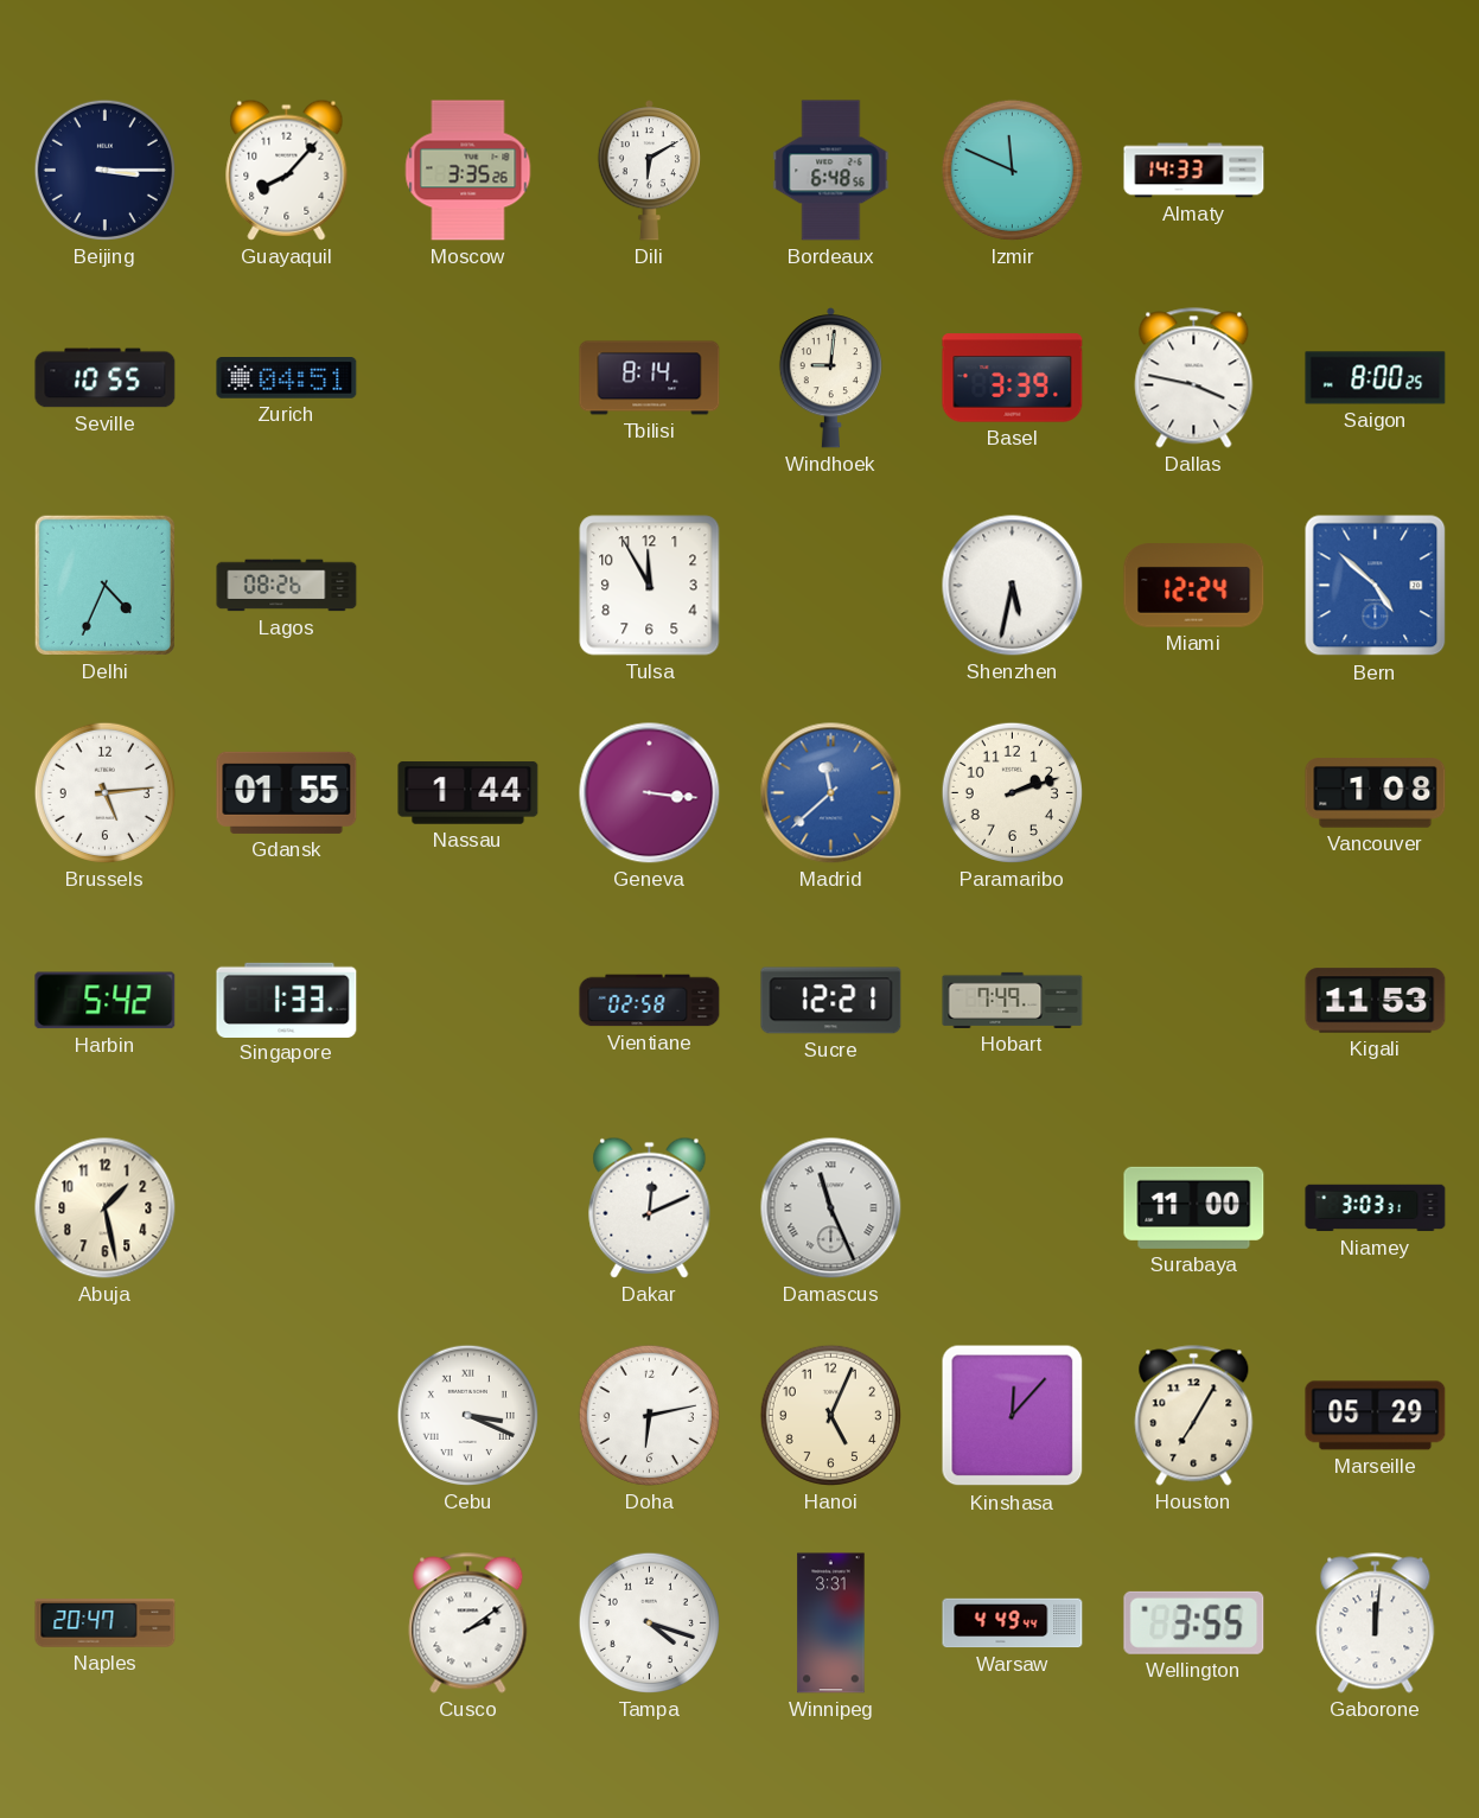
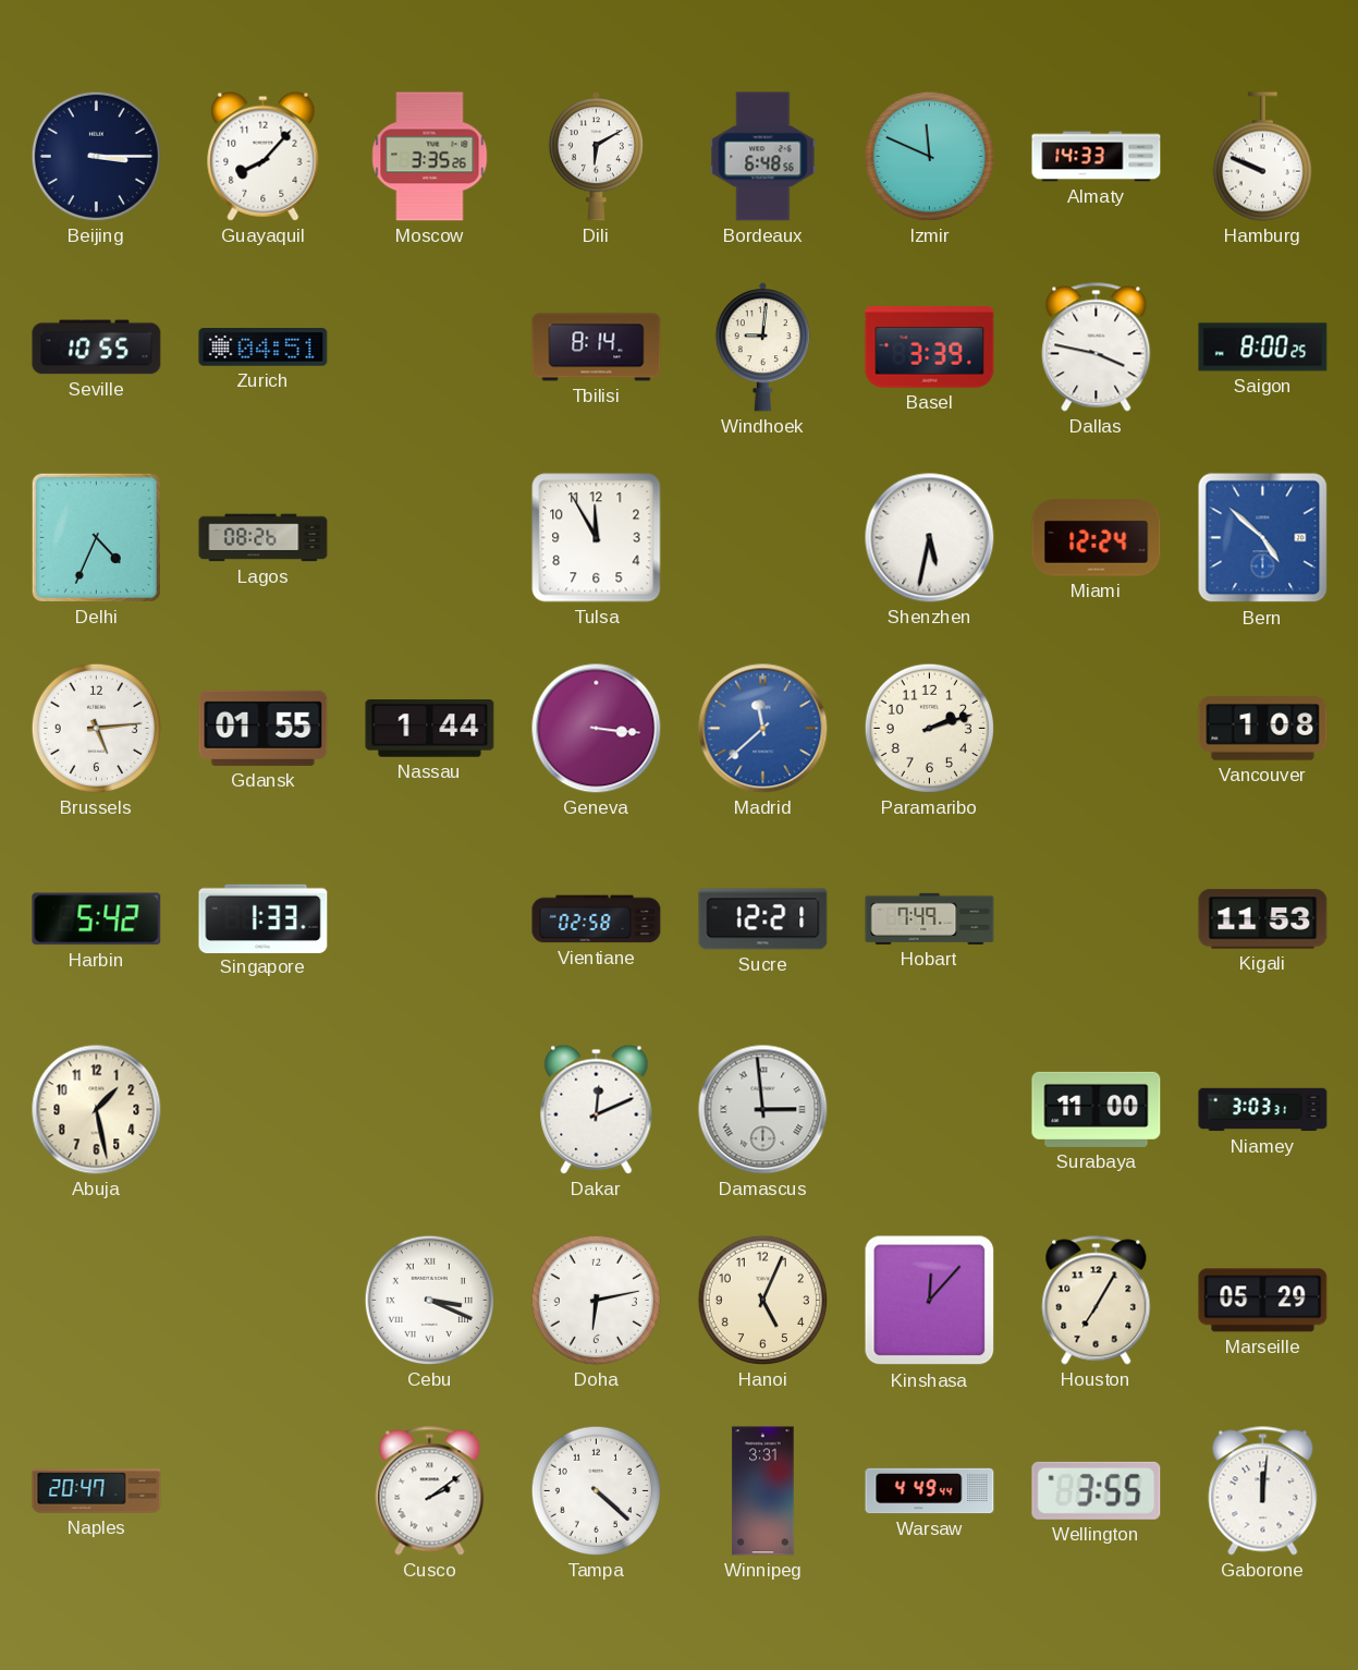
Hamburg: none -> 9:49 (1262, 157)
Damascus: 11:26 -> 2:59 (763, 1110)
Tampa: 4:18 -> 4:22 (596, 1490)
